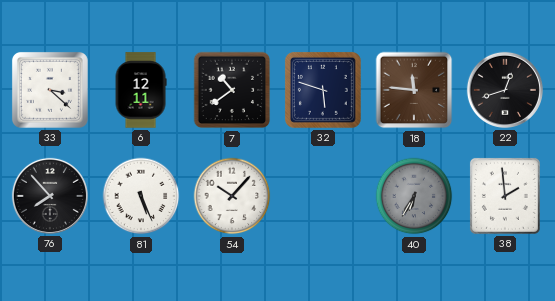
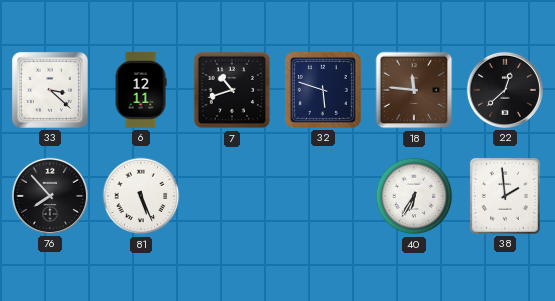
7: 10:39 -> 10:42 (232, 90)
22: 12:42 -> 12:38 (505, 90)
54: 10:07 -> none (232, 196)
40 dial: grey -> white (414, 196)
